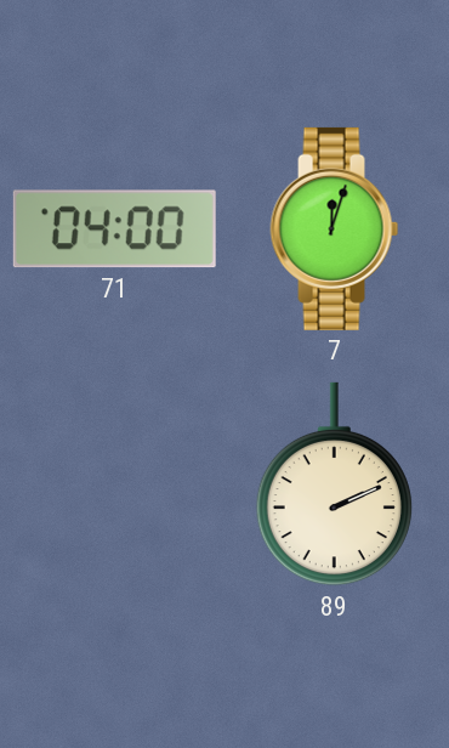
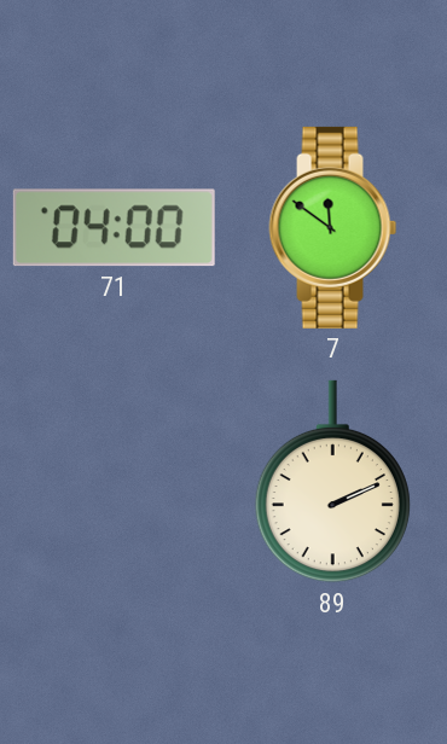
7: 12:03 -> 11:51 (333, 227)
